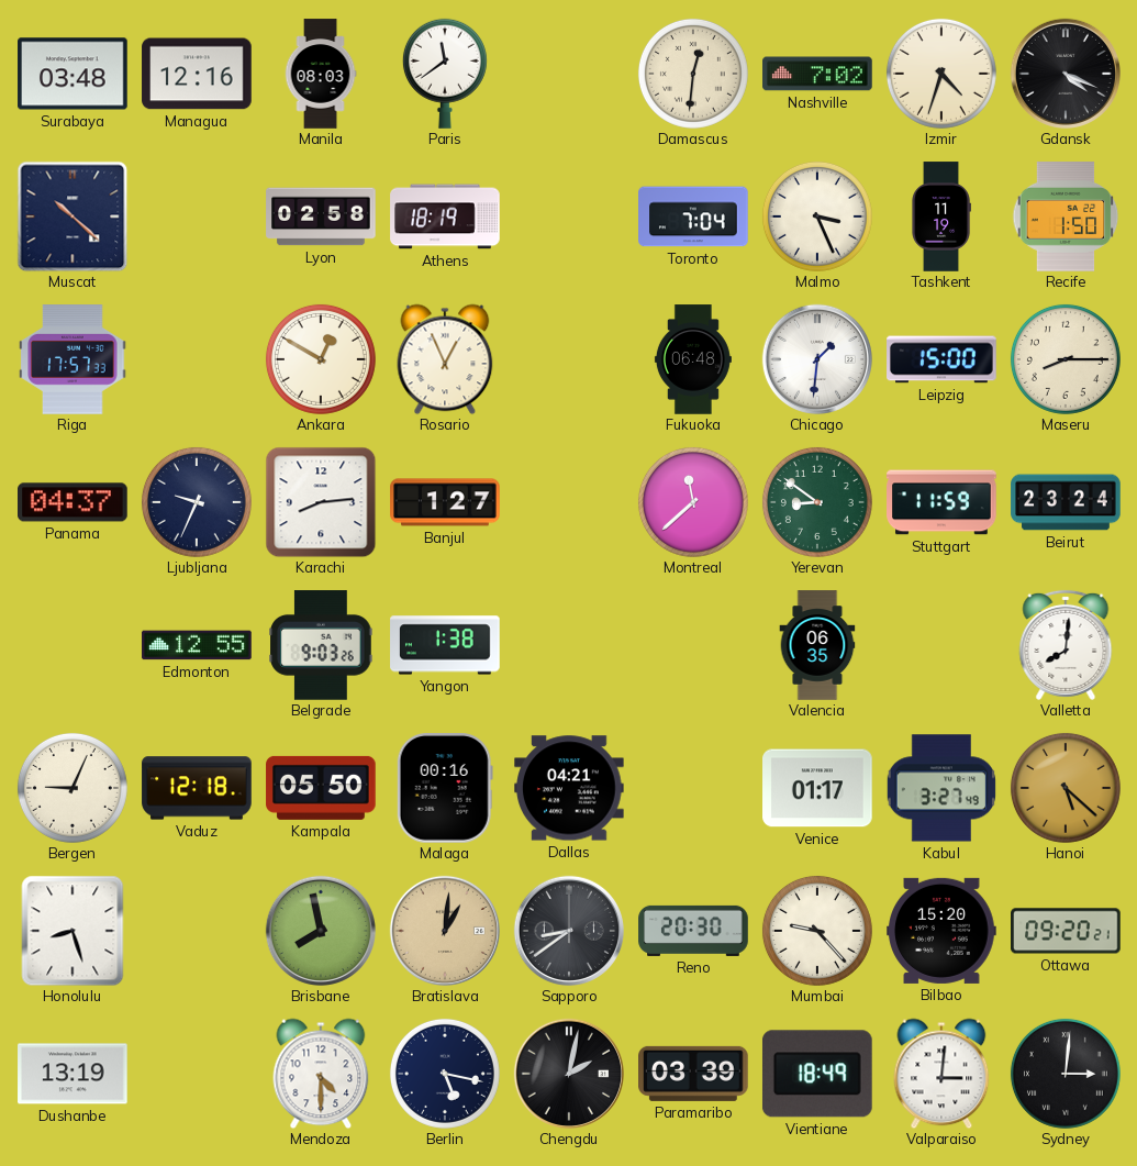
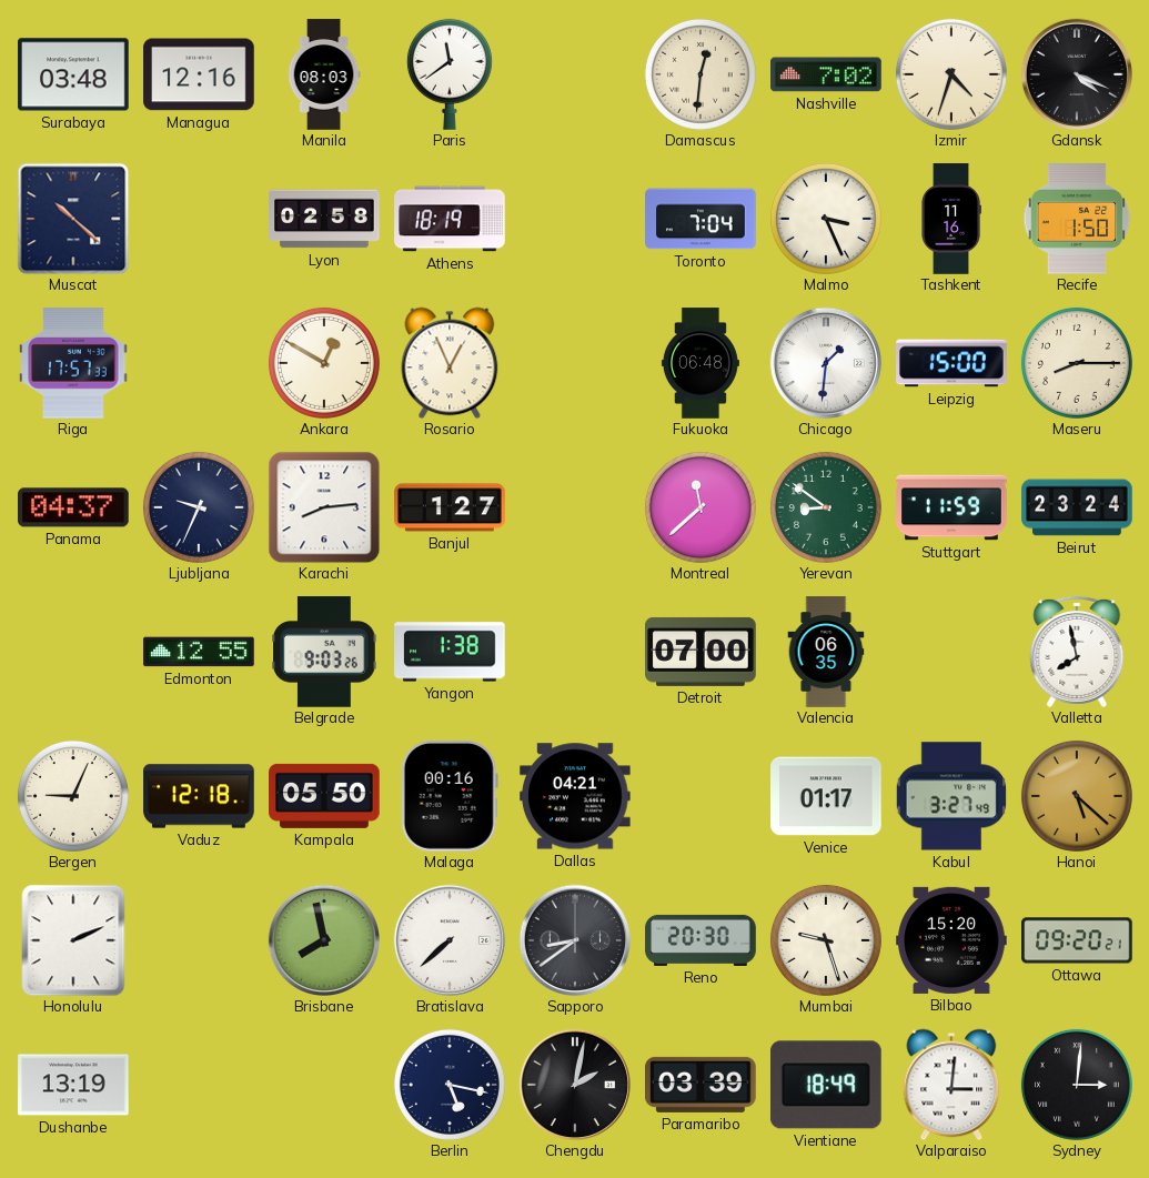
Tashkent: 11:19 -> 11:16 (951, 219)
Detroit: none -> 07:00 (701, 652)
Valletta: 8:01 -> 7:58 (1077, 652)
Honolulu: 8:27 -> 2:11 (73, 940)
Bratislava: 1:01 -> 7:38 (450, 940)
Bratislava dial: champagne -> white (450, 940)
Mumbai: 9:23 -> 9:27 (826, 940)
Mendoza: 4:30 -> none (321, 1074)
